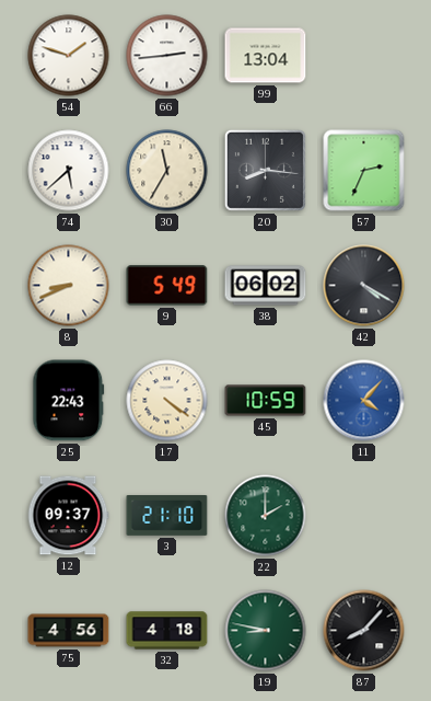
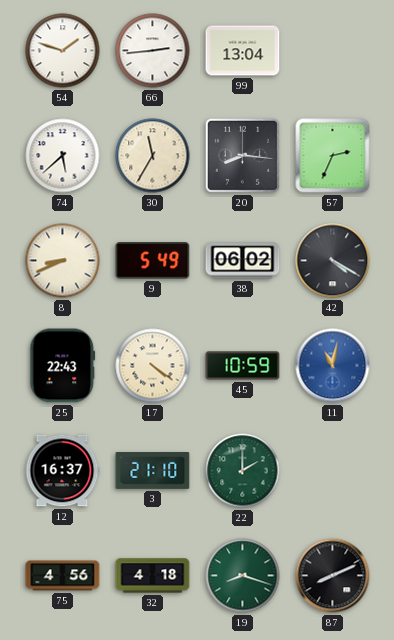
11: 4:07 -> 11:02 (333, 366)
12: 09:37 -> 16:37 (62, 471)
19: 8:47 -> 8:18 (243, 576)
87: 8:07 -> 8:11 (333, 576)
